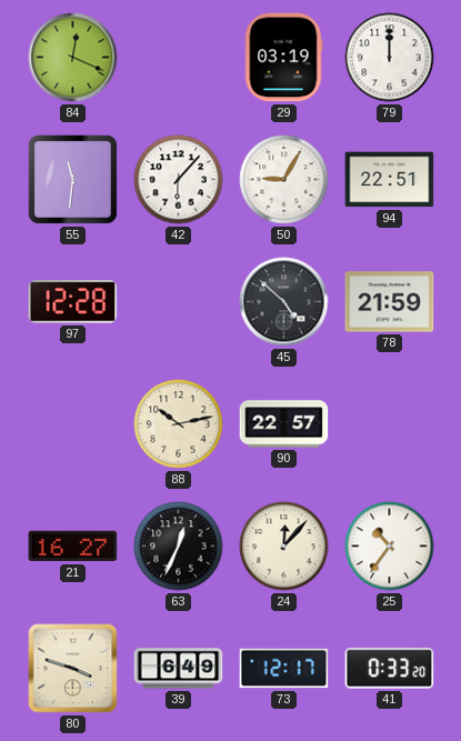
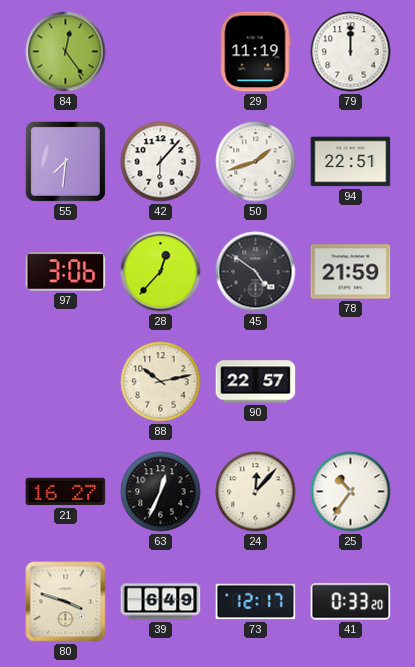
84: 12:19 -> 12:24 (66, 52)
29: 03:19 -> 11:19 (255, 52)
55: 11:31 -> 7:31 (65, 161)
50: 9:05 -> 1:42 (256, 162)
97: 12:28 -> 3:06 (66, 272)
28: none -> 12:37 (161, 272)
45: 4:52 -> 4:51 (256, 272)
